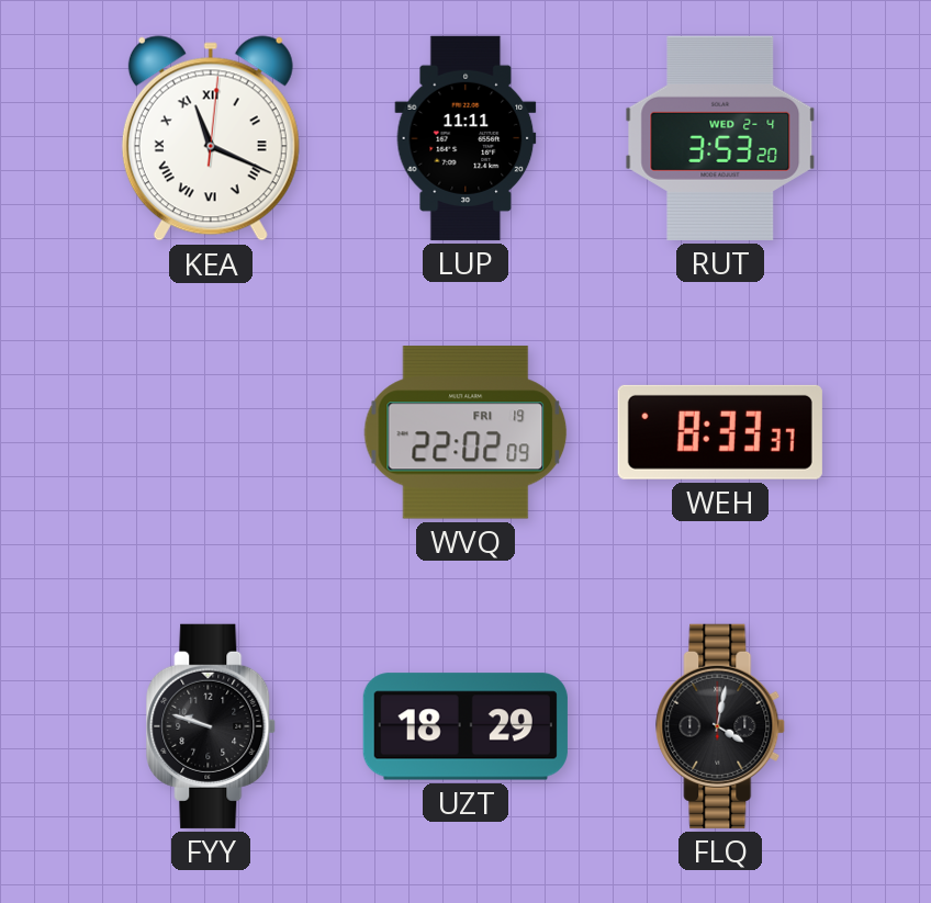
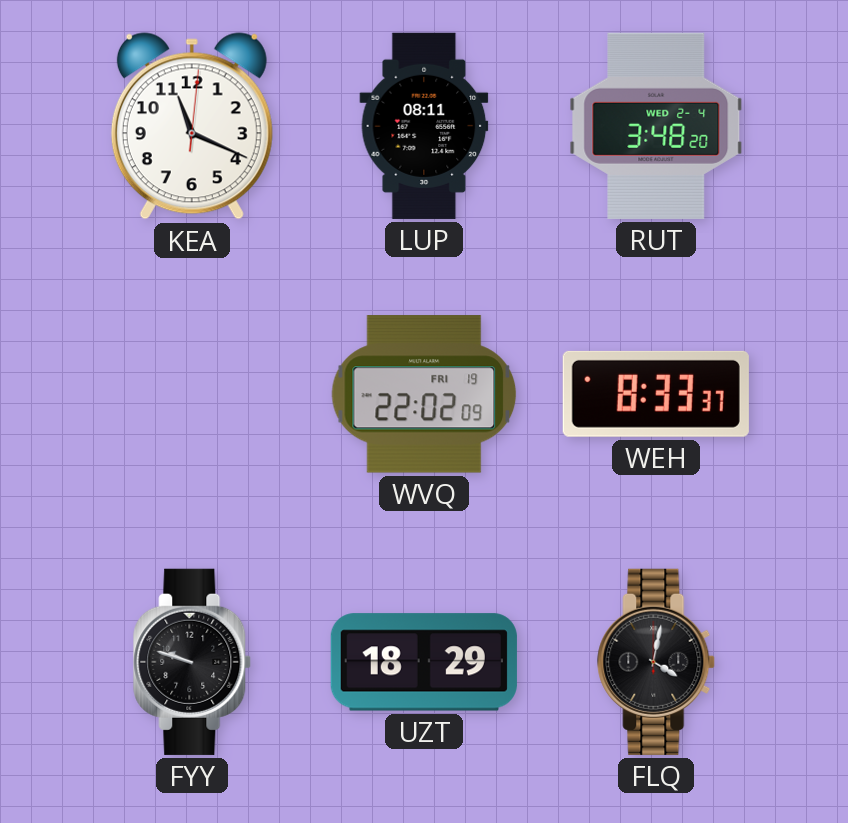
KEA numerals: Roman -> Arabic (192, 126)
LUP: 11:11 -> 08:11 (424, 126)
RUT: 3:53 -> 3:48 (656, 126)
